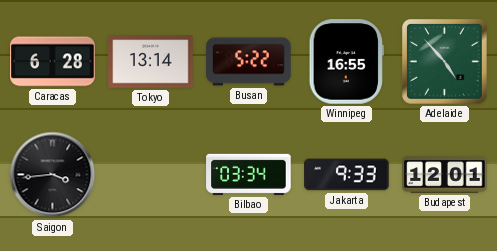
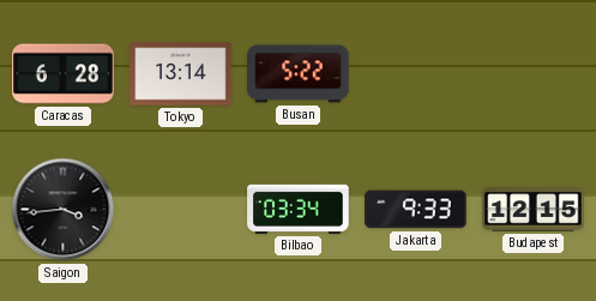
Winnipeg: 16:55 -> none (346, 62)
Adelaide: 4:53 -> none (445, 62)
Budapest: 12:01 -> 12:15 (534, 210)
